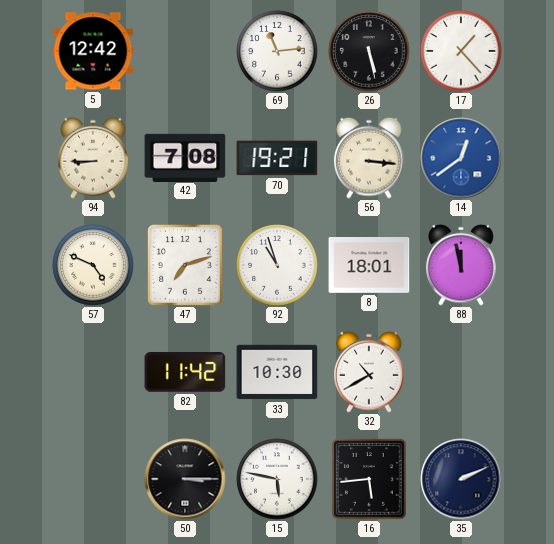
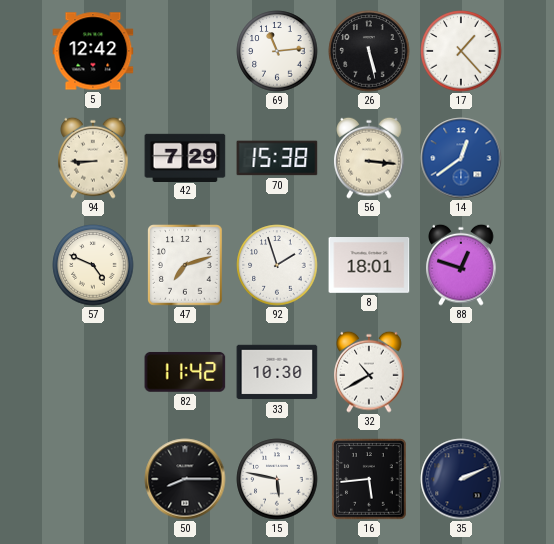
42: 7:08 -> 7:29 (185, 157)
70: 19:21 -> 15:38 (277, 158)
92: 10:57 -> 1:57 (277, 265)
88: 11:58 -> 12:48 (461, 265)
50: 3:15 -> 8:15 (185, 479)
